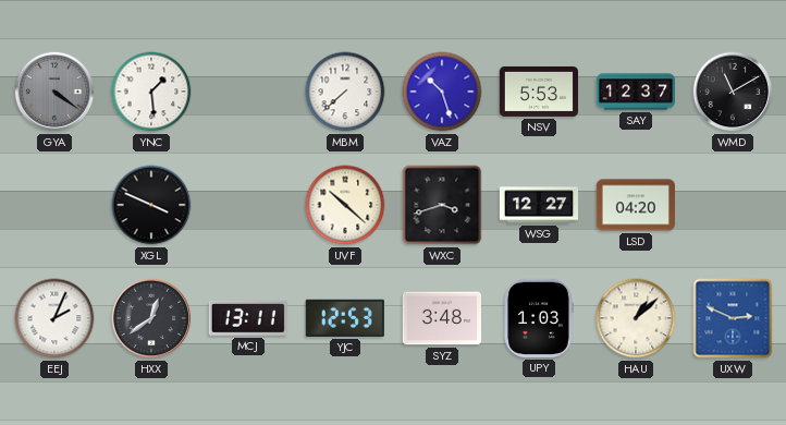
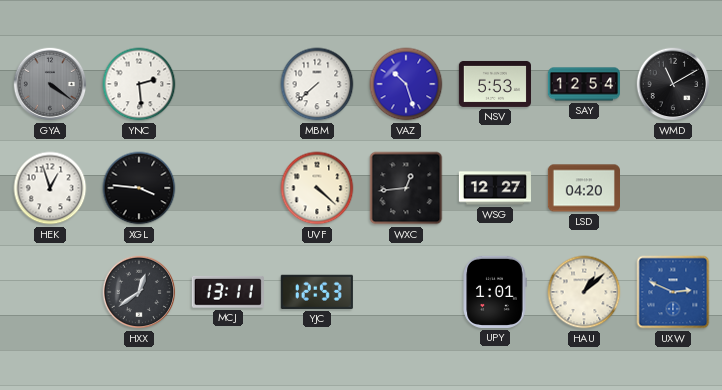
YNC: 1:29 -> 2:29 (139, 84)
SAY: 12:37 -> 12:54 (583, 84)
HEK: none -> 12:57 (50, 188)
XGL: 3:49 -> 3:46 (139, 188)
UVF: 10:22 -> 4:22 (317, 188)
WXC: 3:42 -> 12:44 (406, 188)
EEJ: 2:04 -> none (54, 318)
SYZ: 3:48 -> none (442, 318)
UPY: 1:03 -> 1:01 (495, 292)
